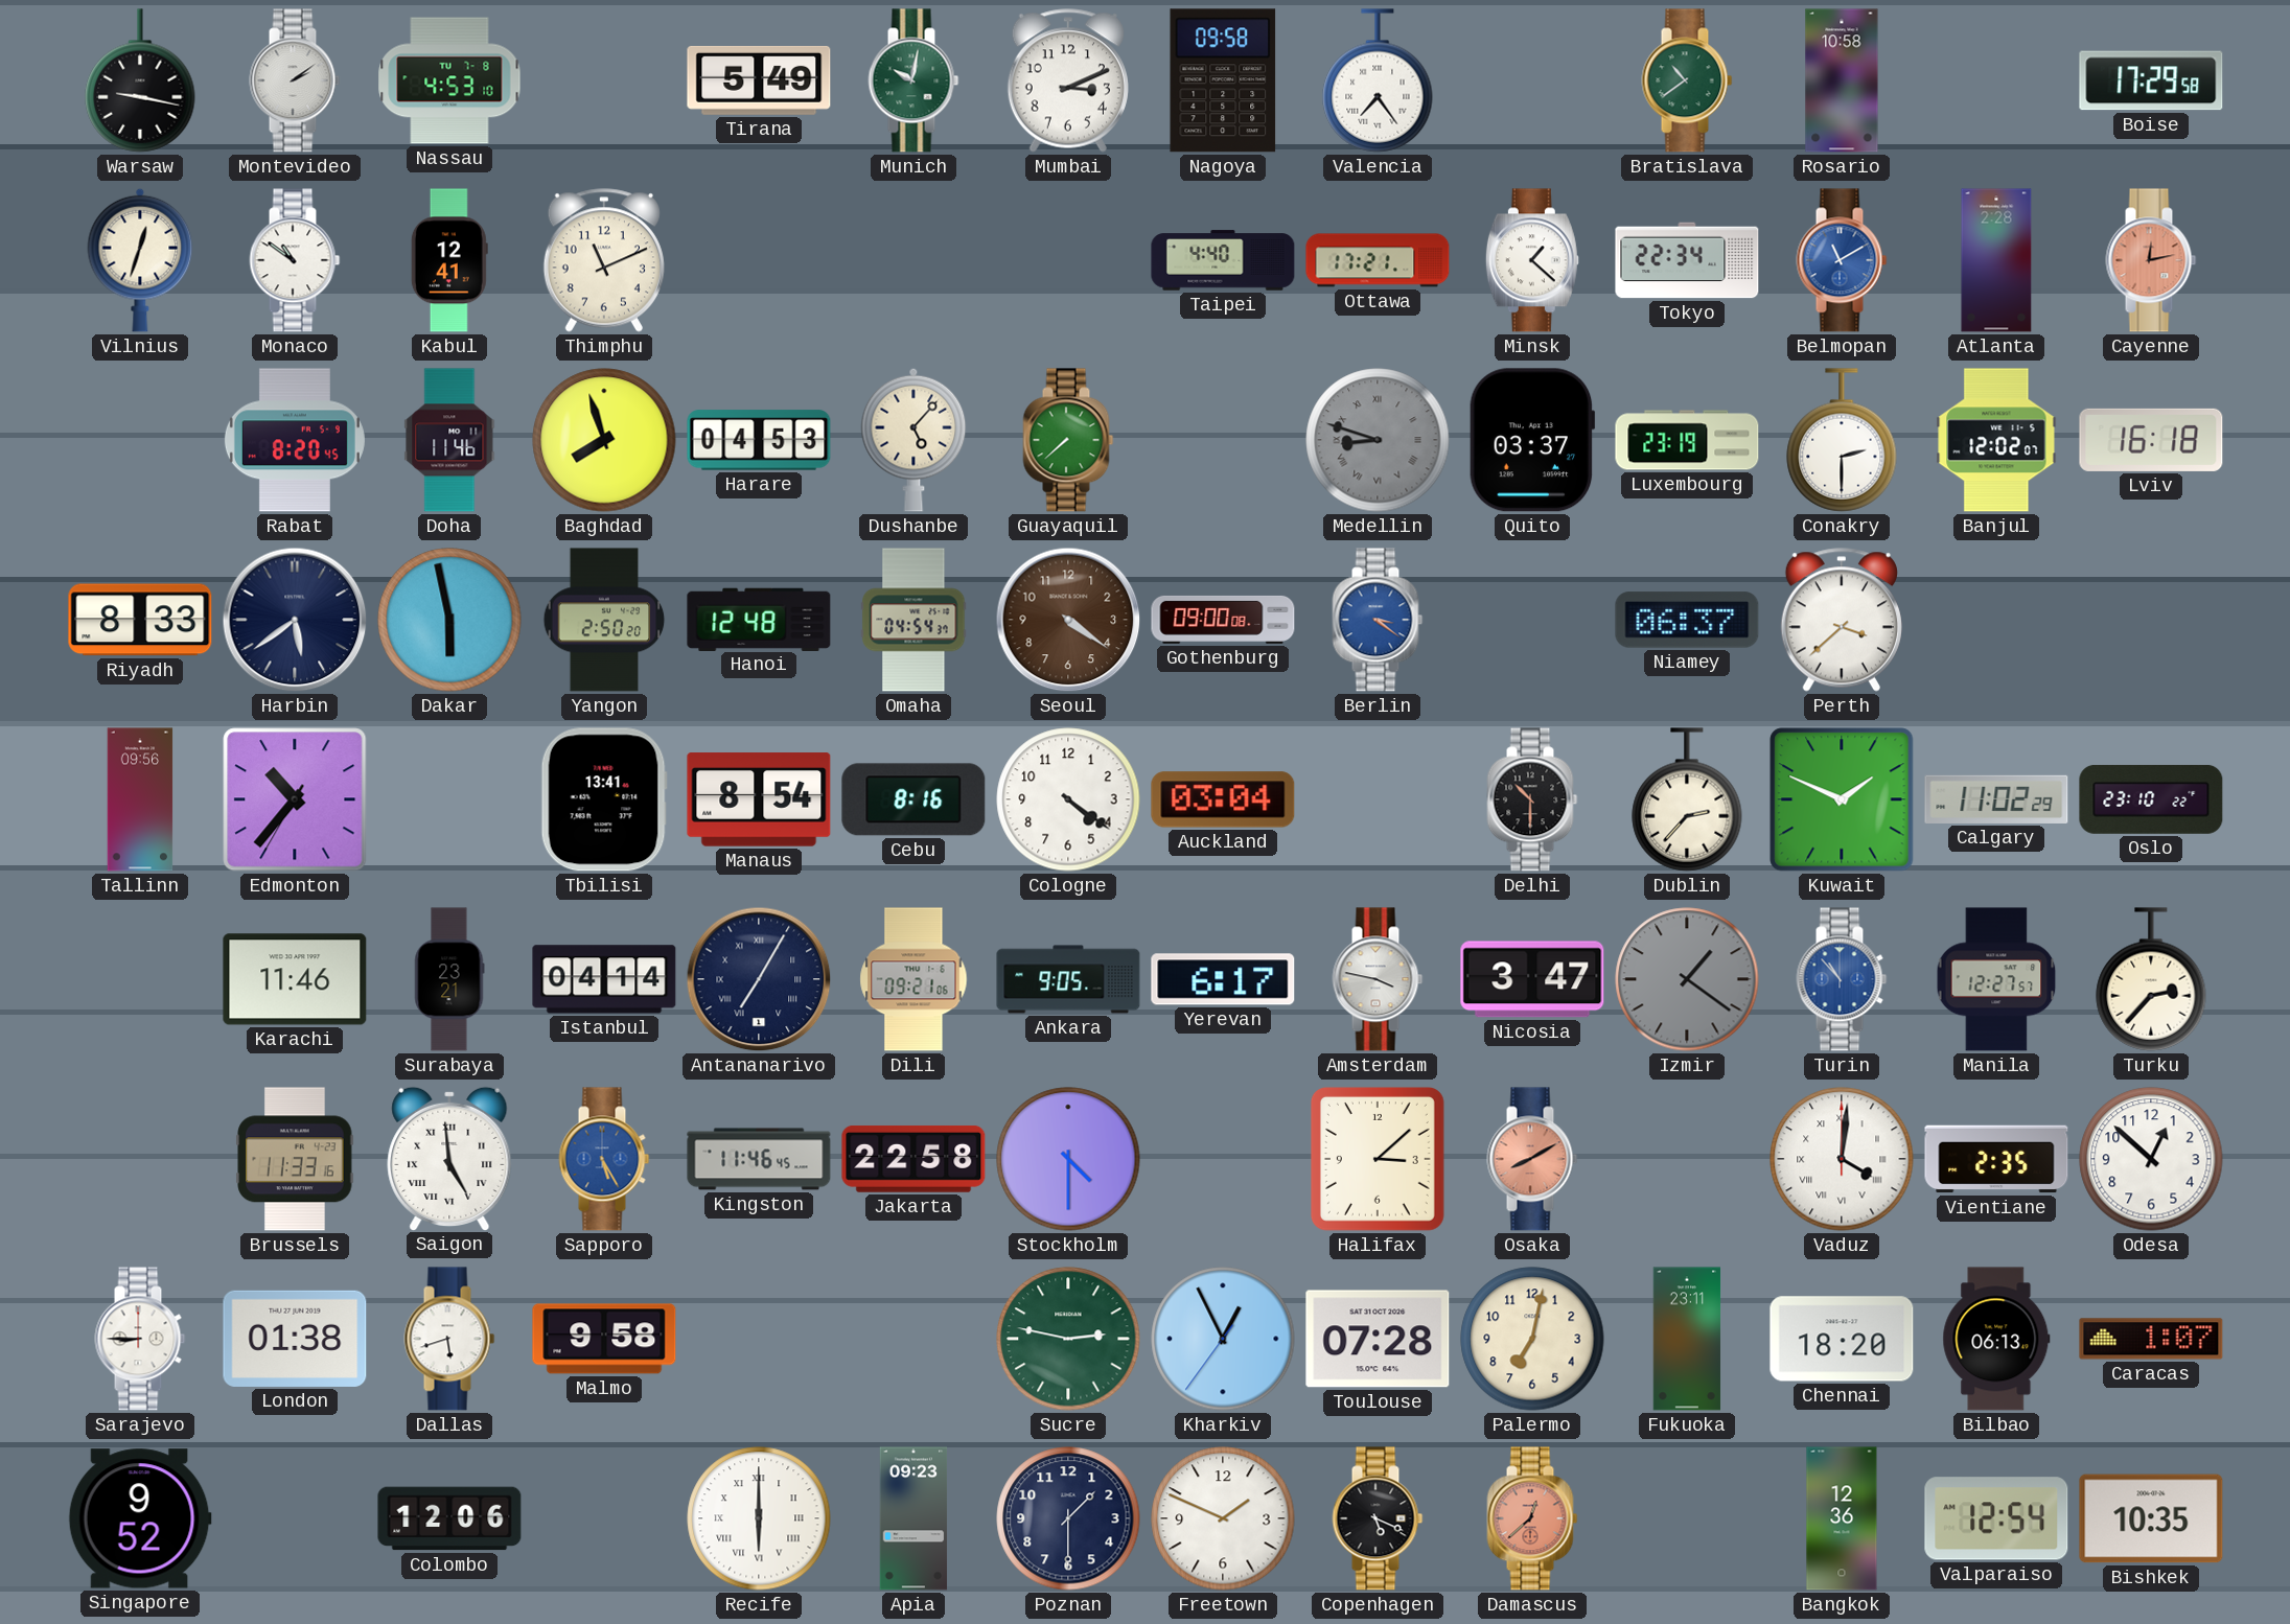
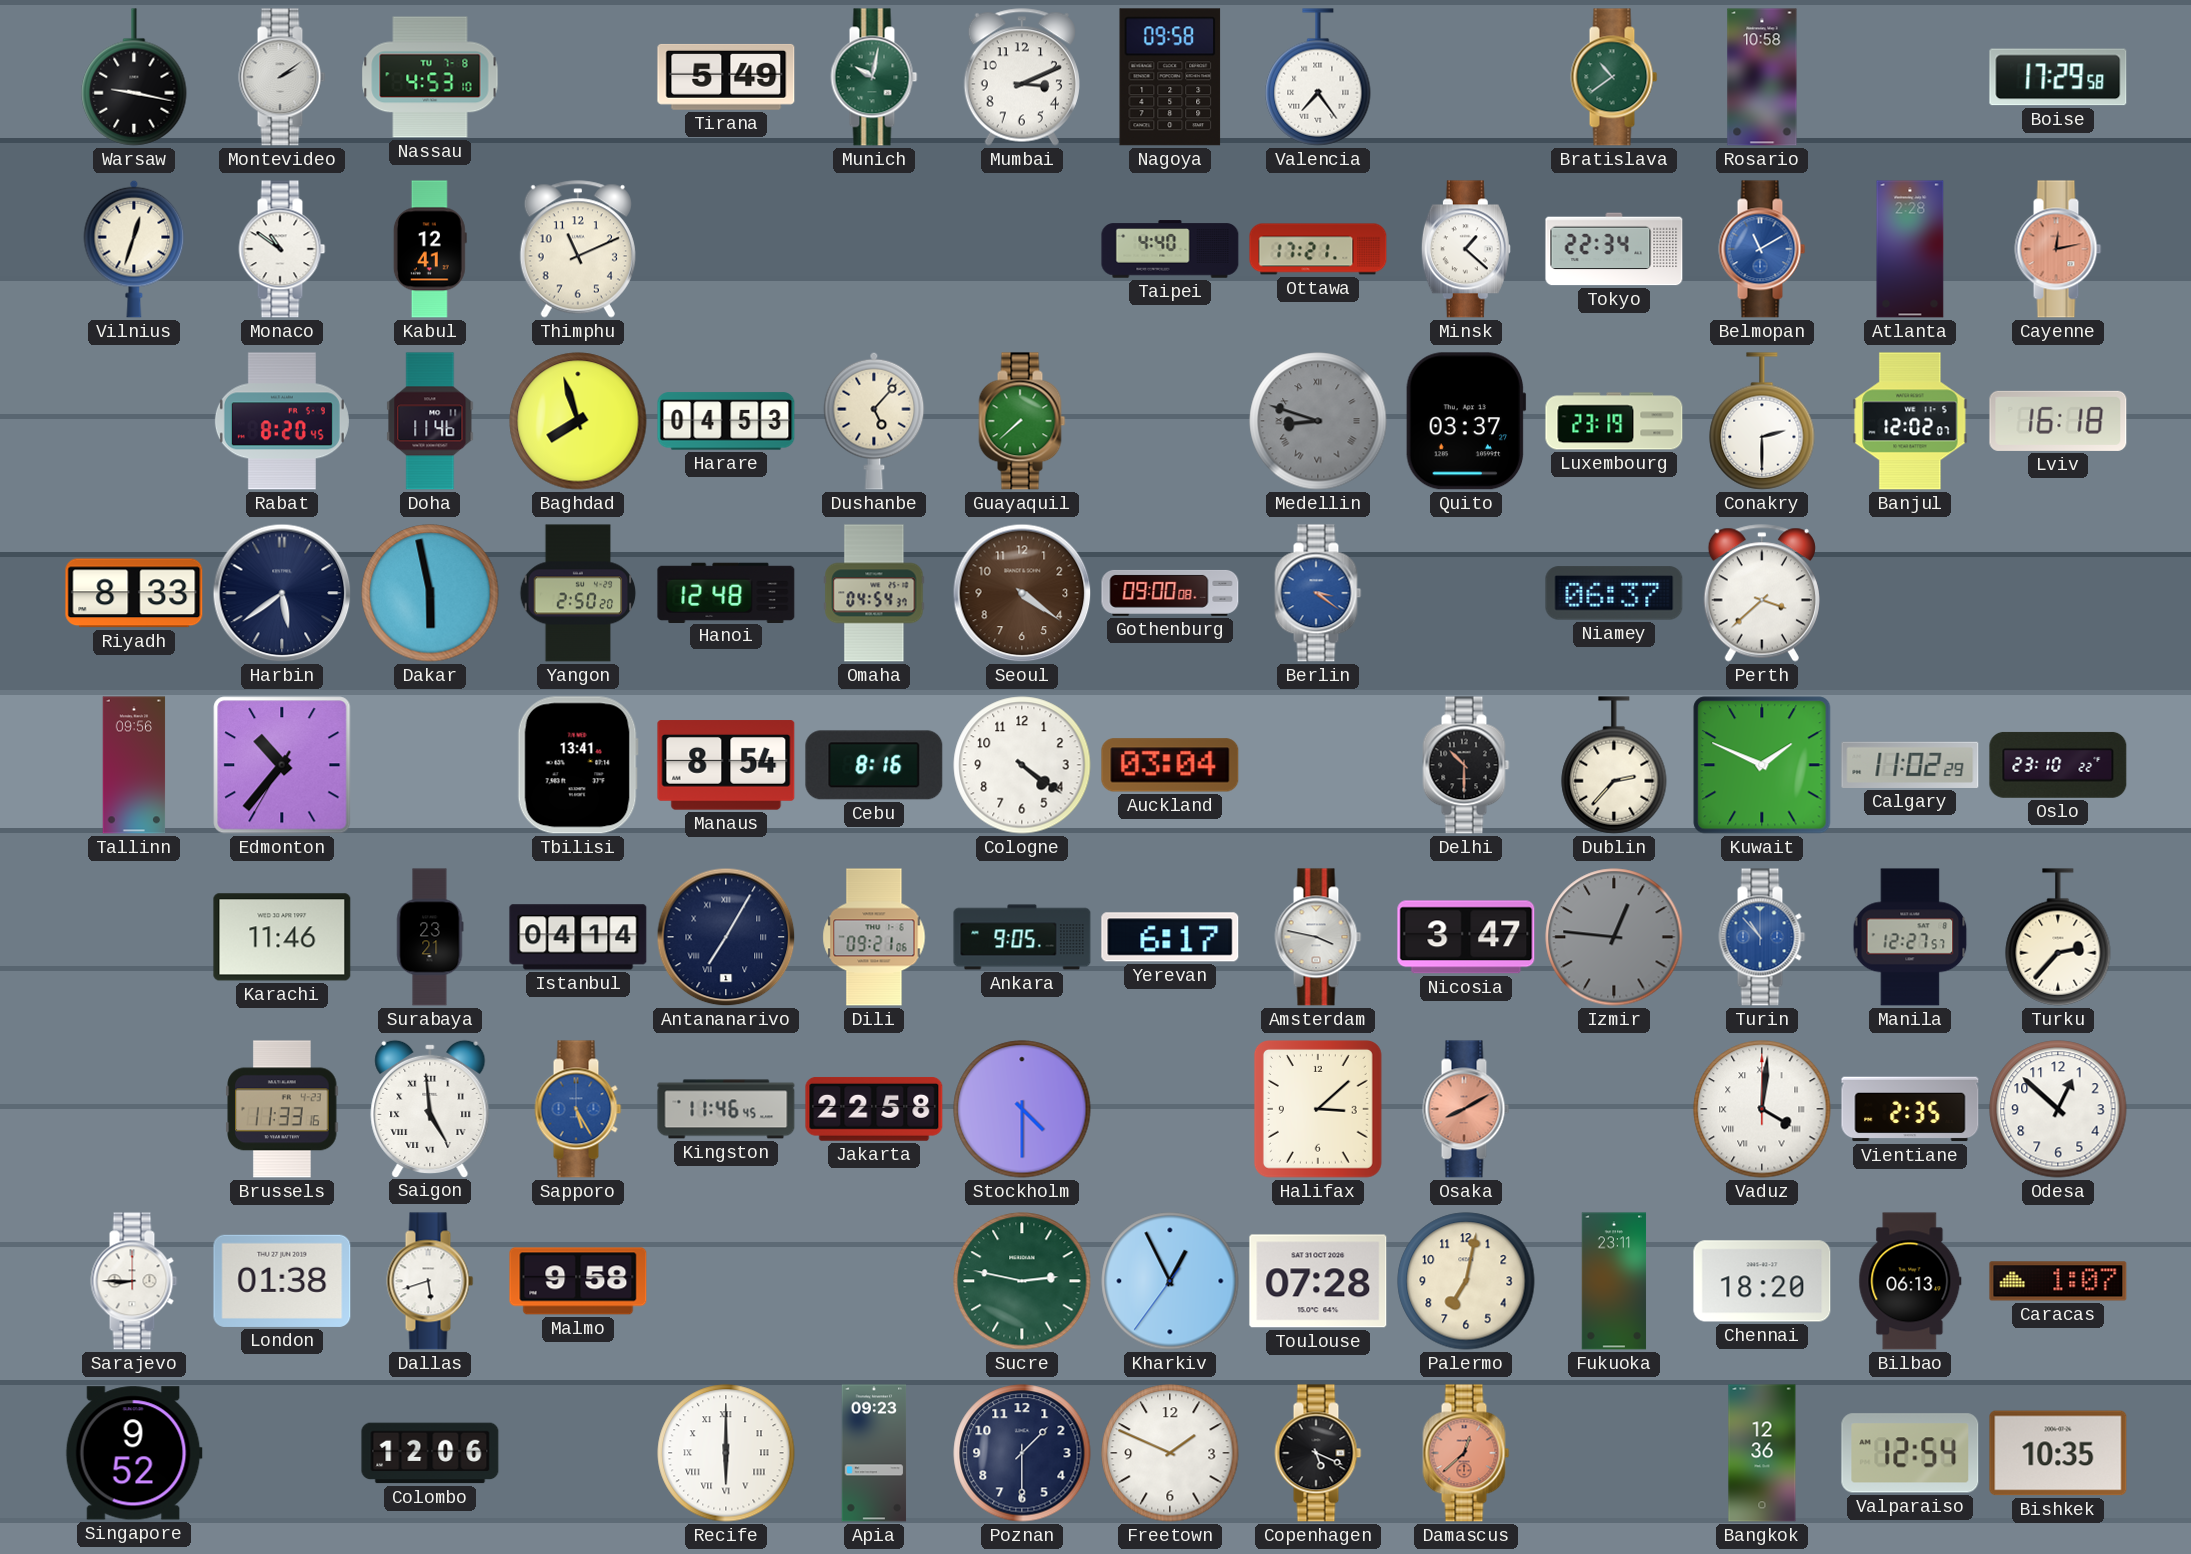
Izmir: 1:21 -> 12:46 (1614, 937)
